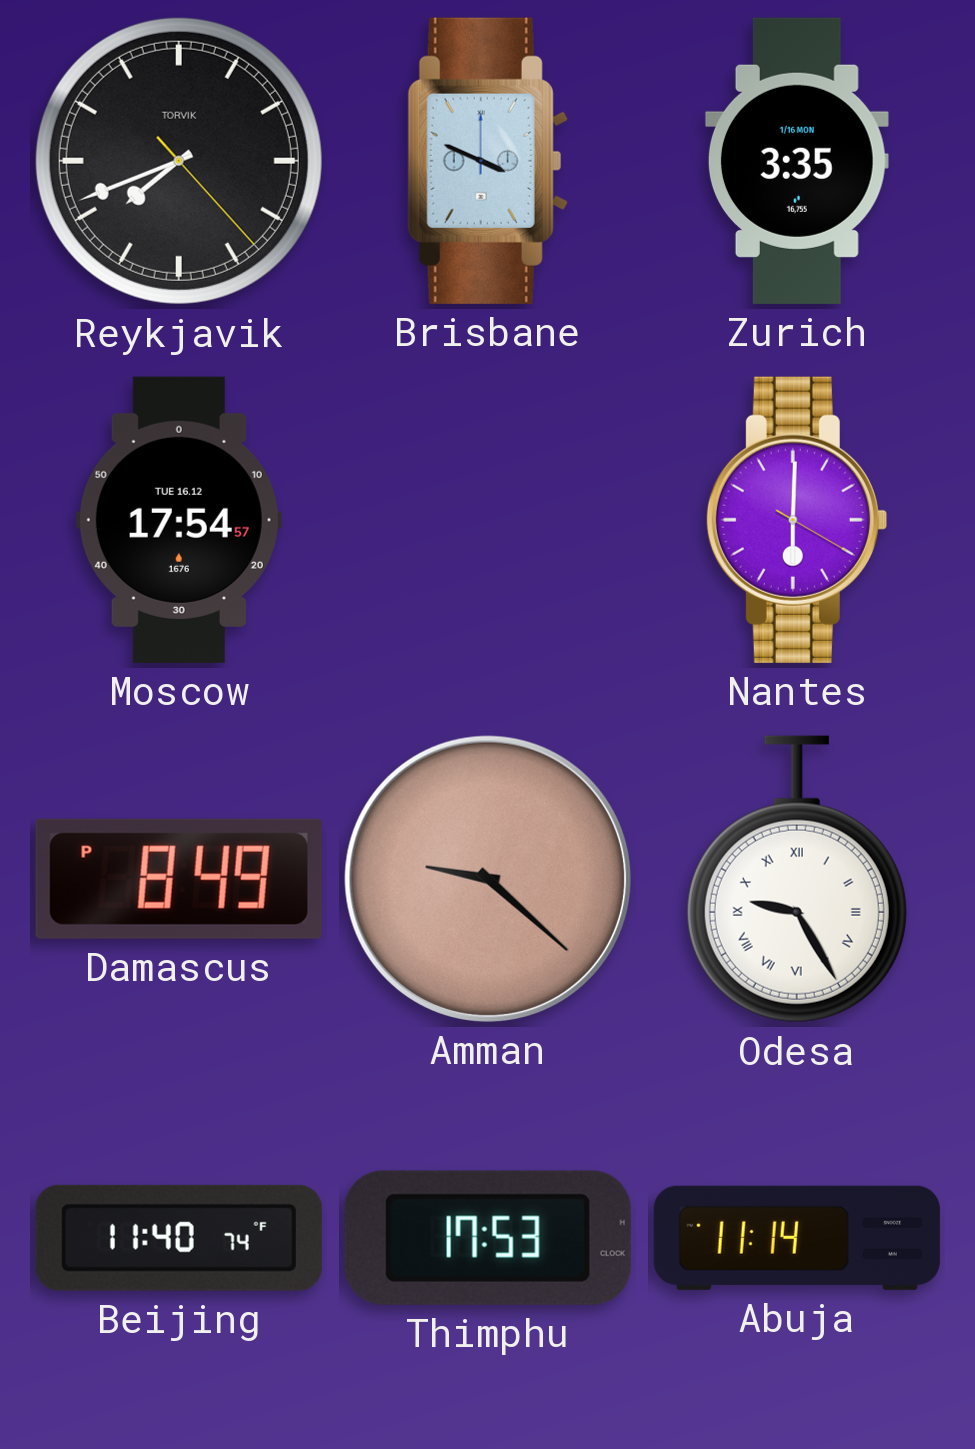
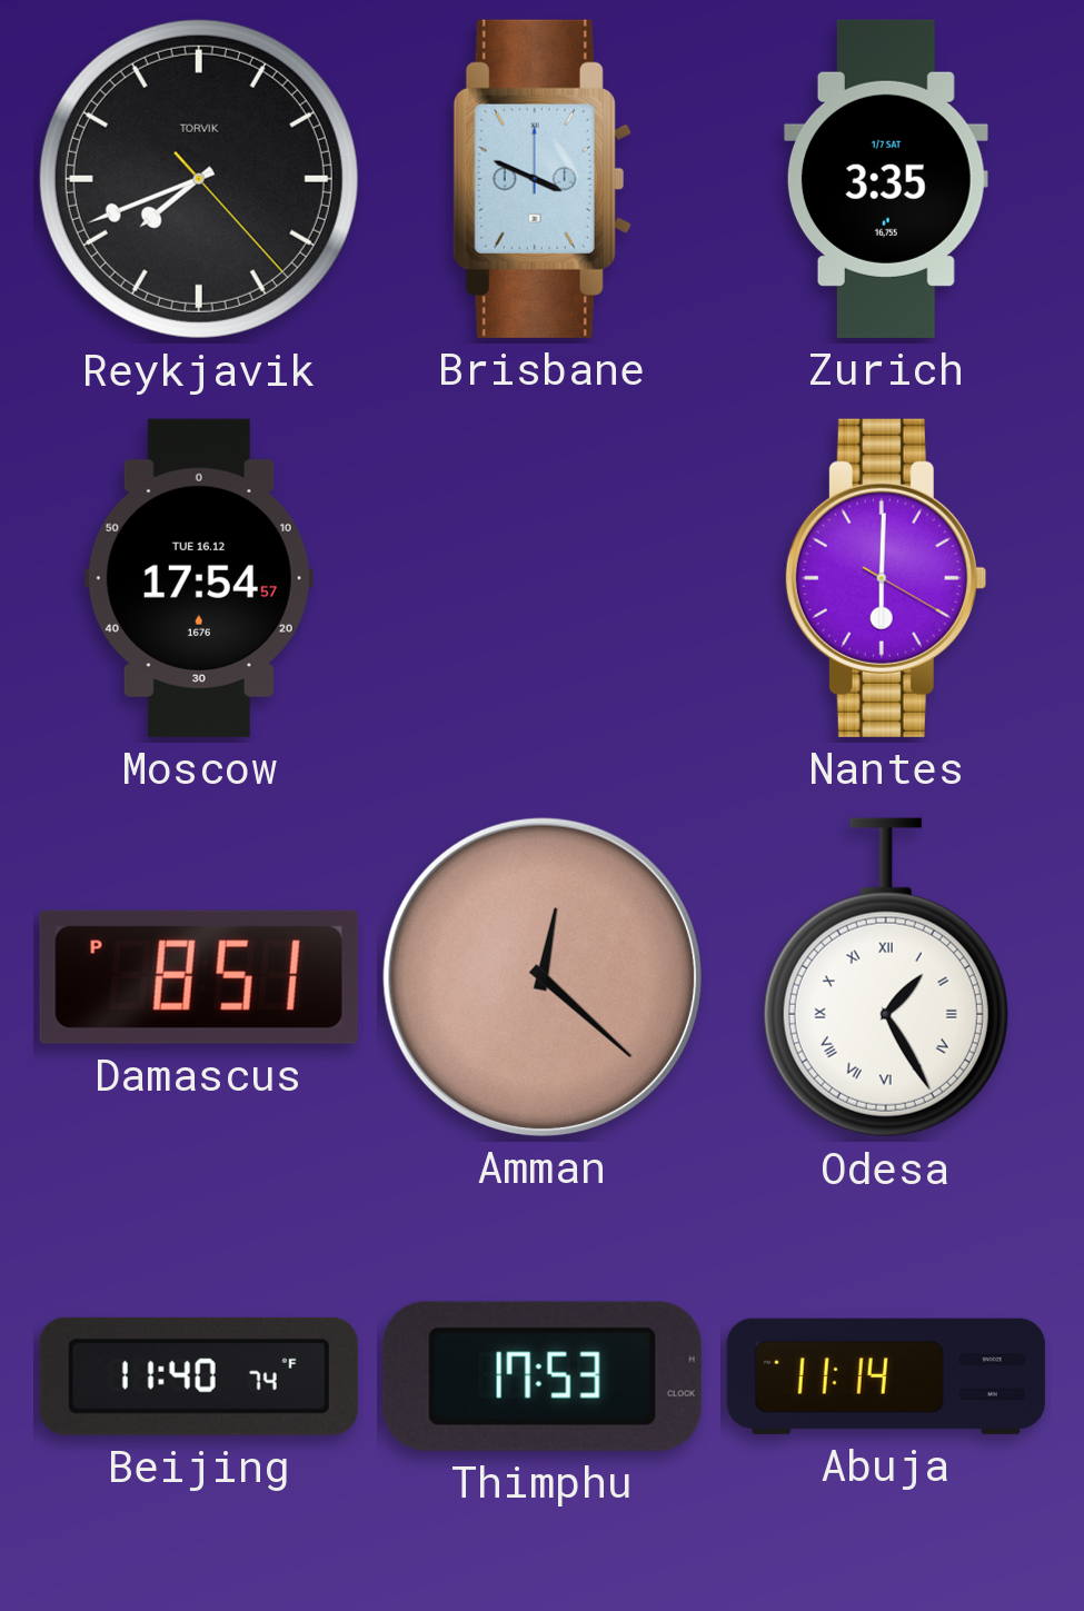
Zurich date: 1/16 MON -> 1/7 SAT (886, 179)
Damascus: 8:49 -> 8:51 (199, 977)
Amman: 9:22 -> 12:22 (543, 977)
Odesa: 9:25 -> 1:25 (886, 977)
